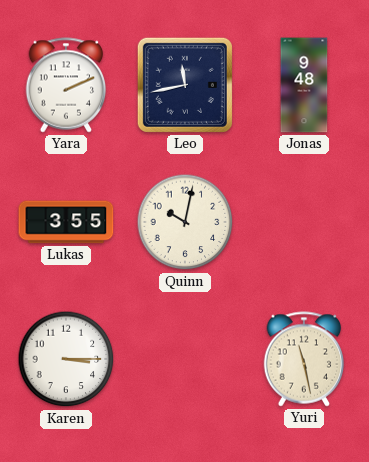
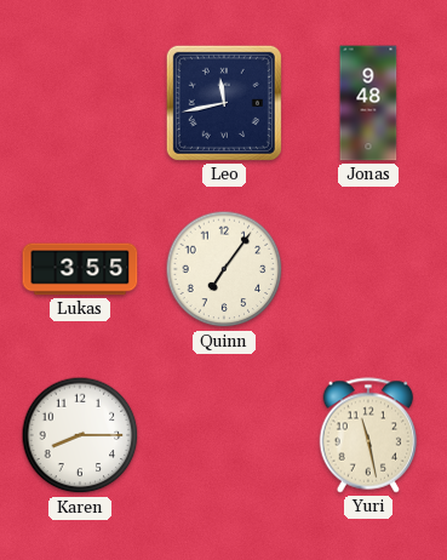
Yara: 2:11 -> none (66, 85)
Quinn: 10:02 -> 7:06 (224, 269)
Karen: 3:15 -> 8:15 (80, 435)
